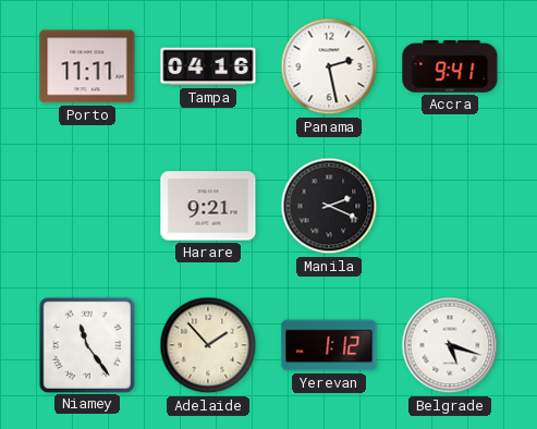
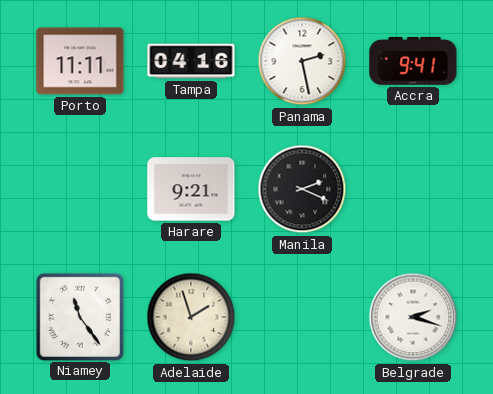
Adelaide: 1:53 -> 1:57 (191, 317)
Yerevan: 1:12 -> none (329, 345)
Belgrade: 5:18 -> 2:18 (413, 317)
